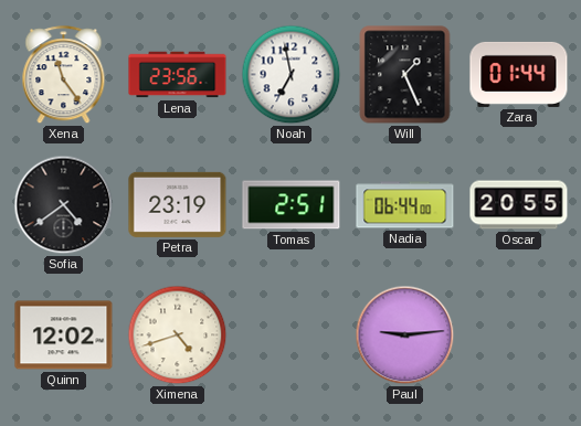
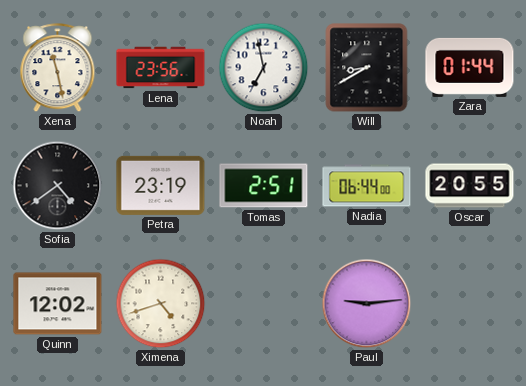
Xena: 11:24 -> 11:28 (58, 68)
Will: 1:26 -> 8:40 (367, 68)
